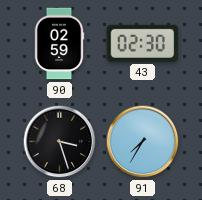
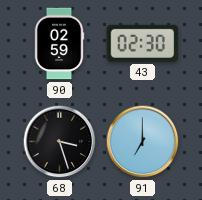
91: 7:35 -> 7:00 (143, 142)
